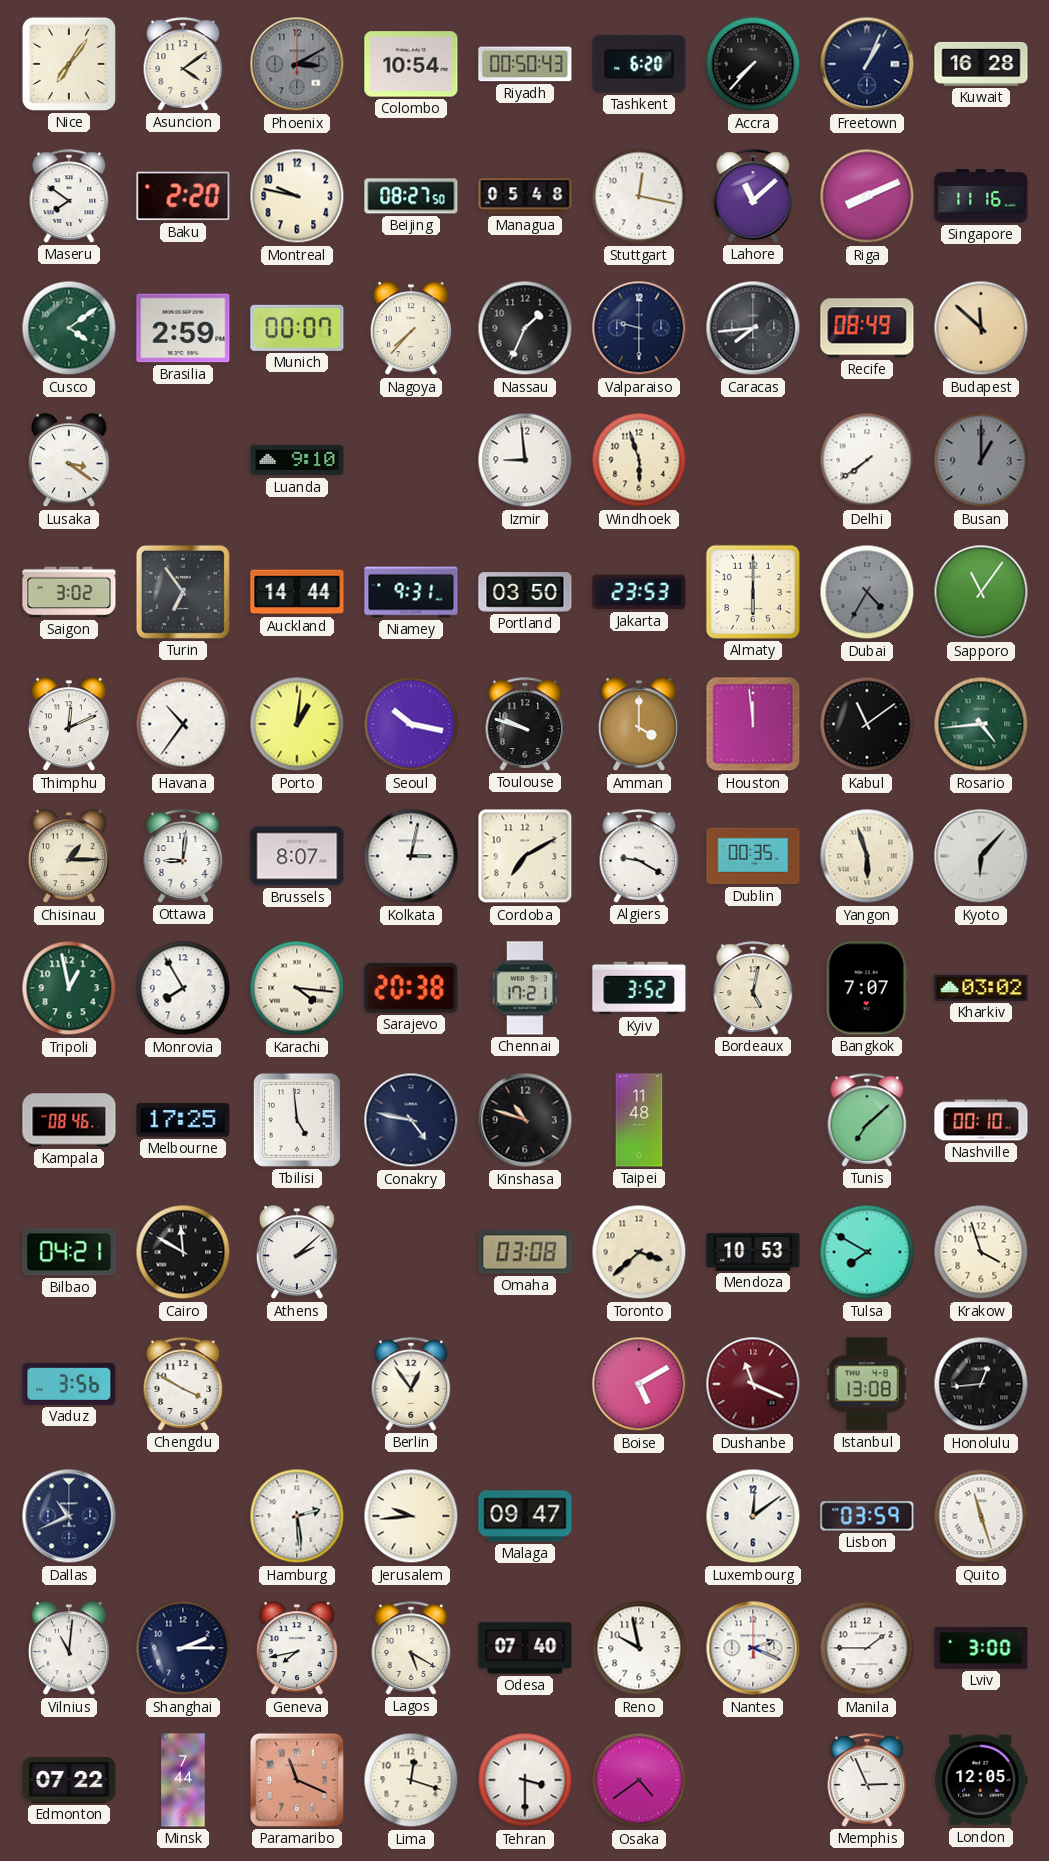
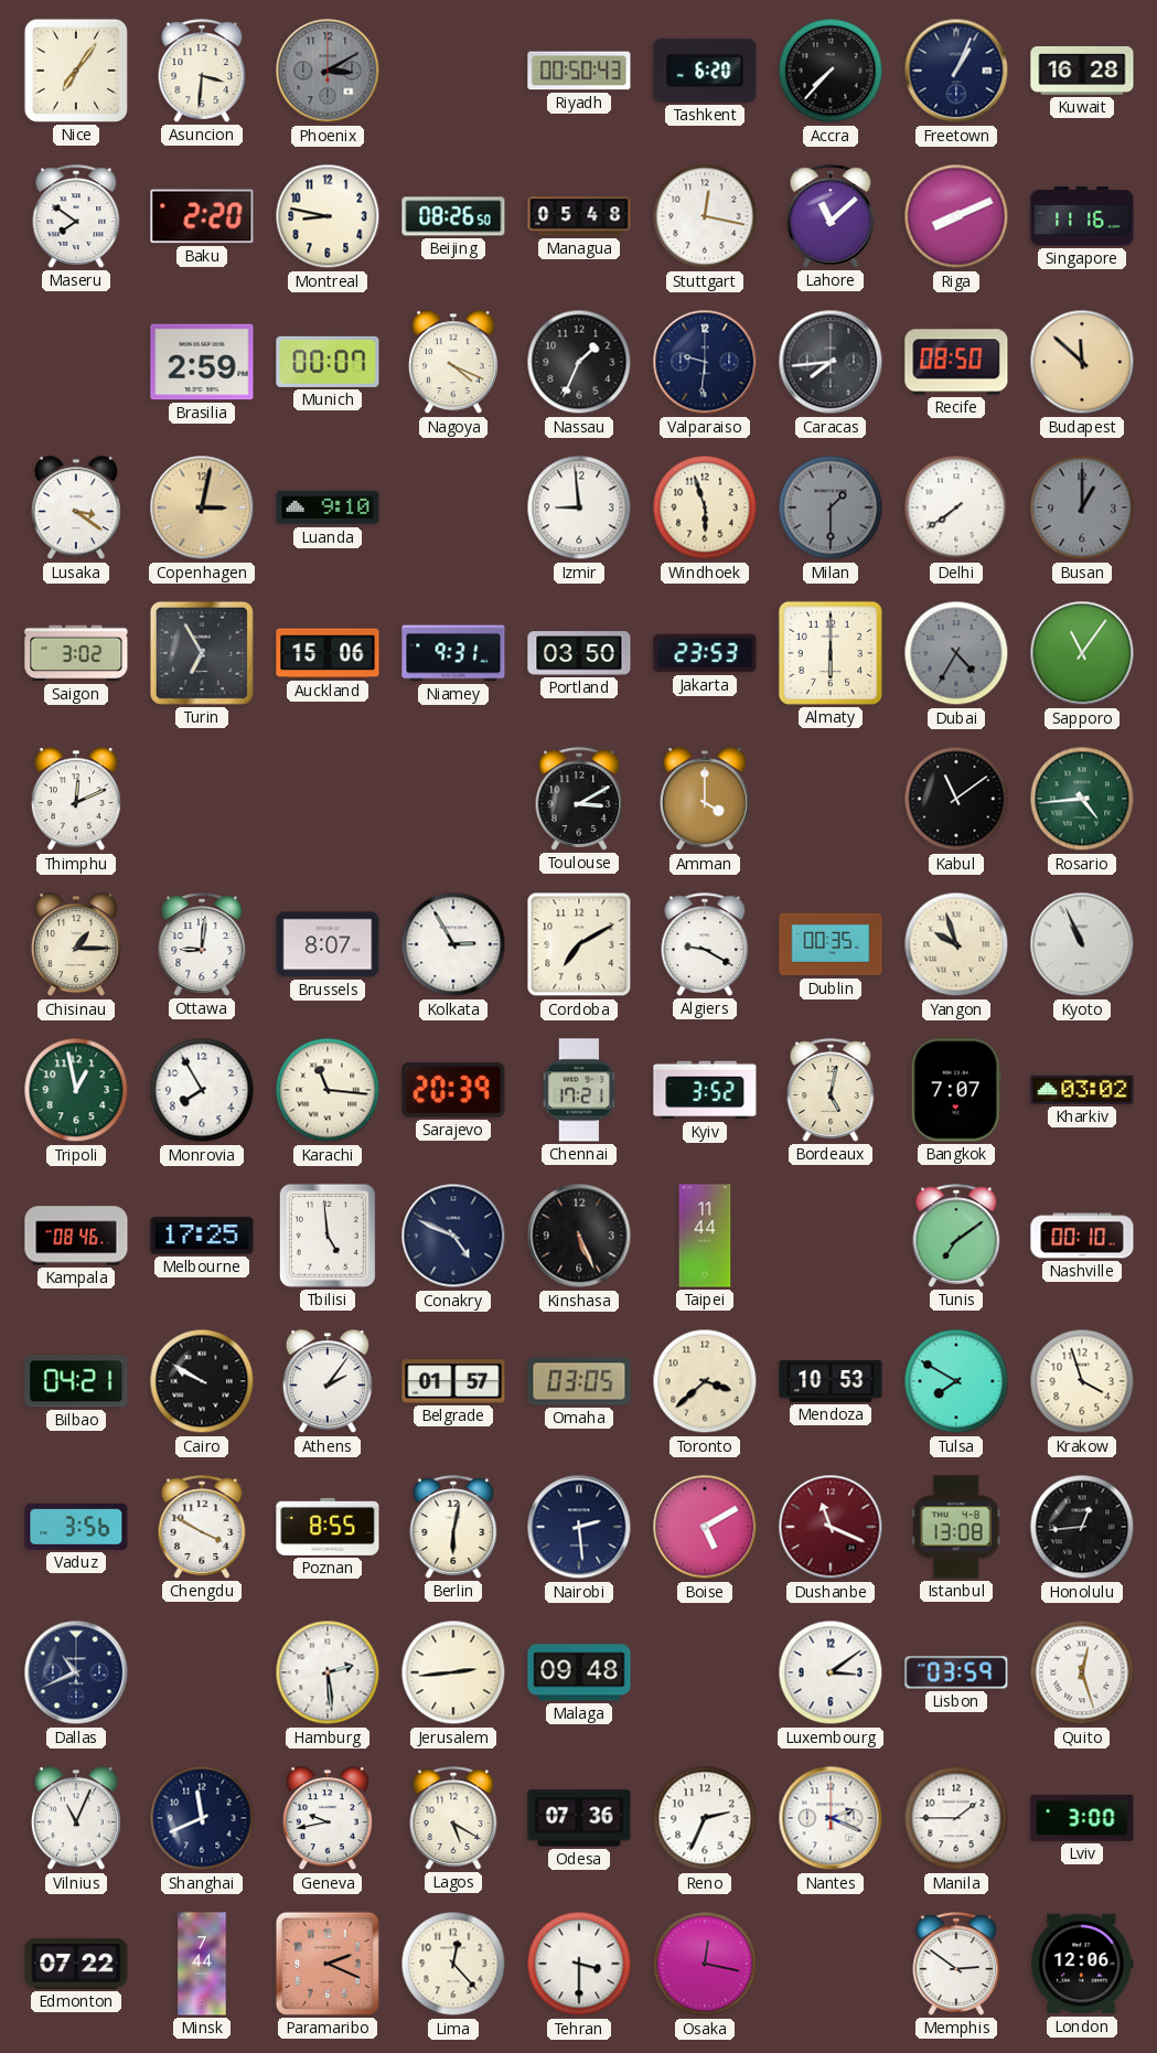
Asuncion: 4:09 -> 3:31 (202, 71)
Colombo: 10:54 -> none (411, 64)
Montreal: 9:47 -> 8:47 (328, 216)
Beijing: 08:27 -> 08:26 (453, 216)
Cusco: 4:09 -> none (69, 328)
Nagoya: 7:37 -> 4:19 (453, 363)
Valparaiso: 9:30 -> 9:31 (705, 362)
Recife: 08:49 -> 08:50 (956, 362)
Copenhagen: none -> 3:02 (202, 507)
Milan: none -> 1:30 (831, 507)
Turin: 6:54 -> 6:55 (202, 653)
Auckland: 14:44 -> 15:06 (328, 653)
Havana: 10:36 -> none (183, 724)
Porto: 1:01 -> none (297, 724)
Seoul: 10:17 -> none (411, 724)
Toulouse: 9:48 -> 3:10 (579, 799)
Houston: 11:59 -> none (753, 724)
Kolkata: 3:02 -> 2:55 (453, 944)
Yangon: 5:57 -> 9:57 (956, 944)
Kyoto: 6:07 -> 10:56 (1082, 944)
Karachi: 4:16 -> 11:16 (328, 1090)
Sarajevo: 20:38 -> 20:39 (453, 1090)
Conakry: 4:47 -> 4:49 (453, 1236)
Kinshasa: 10:48 -> 5:26 (579, 1236)
Taipei: 11:48 -> 11:44 (705, 1236)
Tunis: 7:08 -> 7:09 (956, 1236)
Cairo: 11:50 -> 9:50 (202, 1381)
Athens: 2:08 -> 2:06 (328, 1382)
Belgrade: none -> 01:57 (453, 1381)
Omaha: 03:08 -> 03:05 (579, 1381)
Poznan: none -> 8:55 (328, 1527)
Berlin: 12:54 -> 6:02 (453, 1527)
Nairobi: none -> 2:29 (579, 1527)
Jerusalem: 9:44 -> 2:44 (453, 1672)
Malaga: 09:47 -> 09:48 (579, 1672)
Luxembourg: 12:09 -> 3:09 (831, 1672)
Quito: 11:27 -> 12:27 (1082, 1672)
Vilnius: 11:01 -> 11:04 (76, 1819)
Shanghai: 2:15 -> 11:41 (202, 1818)
Geneva: 7:43 -> 9:43 (328, 1819)
Odesa: 07:40 -> 07:36 (579, 1818)
Reno: 9:58 -> 2:34 (705, 1818)
Paramaribo: 11:19 -> 2:19 (328, 1964)
Lima: 12:18 -> 12:23 (453, 1964)
Osaka: 4:39 -> 12:17 (705, 1964)
Memphis: 2:56 -> 2:51 (956, 1964)
London: 12:05 -> 12:06 (1082, 1964)
